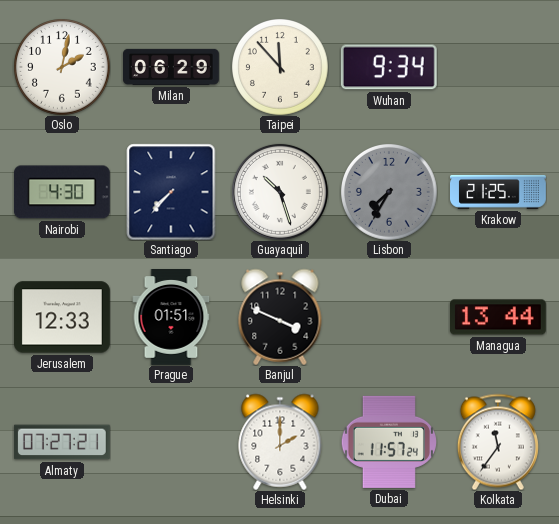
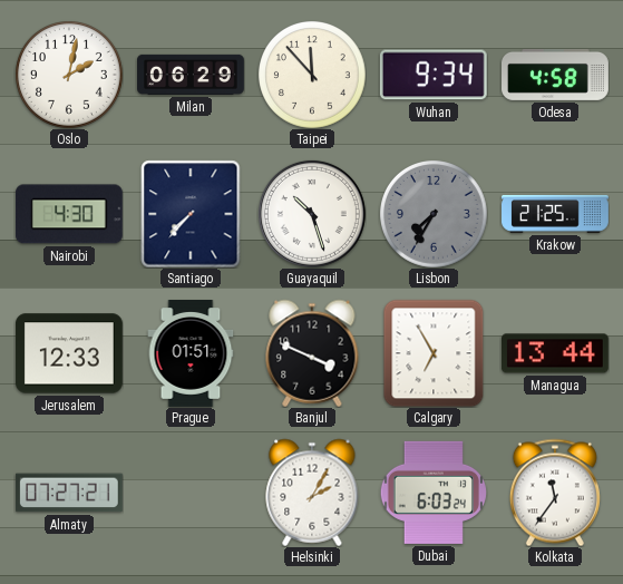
Odesa: none -> 4:58 (556, 75)
Calgary: none -> 6:55 (434, 353)
Helsinki: 2:00 -> 2:05 (312, 493)
Dubai: 11:57 -> 6:03 (434, 493)
